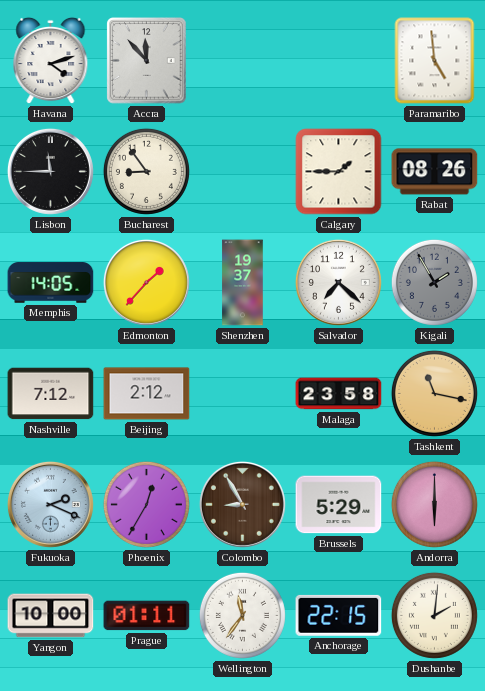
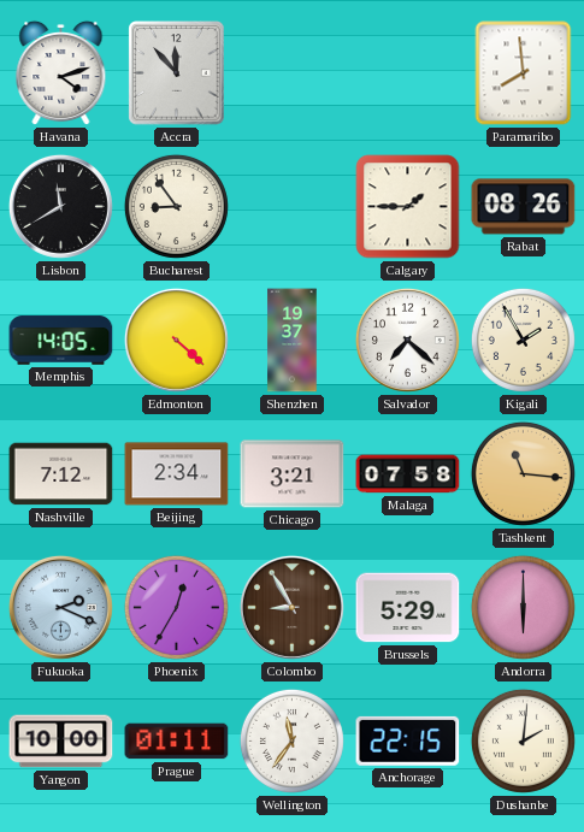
Paramaribo: 4:59 -> 7:59 (524, 73)
Lisbon: 11:45 -> 11:40 (60, 206)
Edmonton: 1:37 -> 4:22 (176, 340)
Kigali dial: grey -> cream (523, 340)
Beijing: 2:12 -> 2:34 (177, 474)
Chicago: none -> 3:21 (293, 474)
Malaga: 23:58 -> 07:58 (408, 474)
Tashkent: 11:17 -> 11:16 (523, 473)
